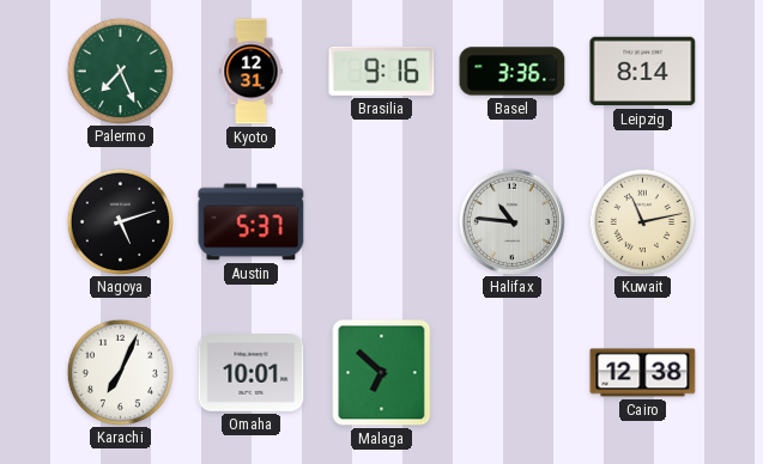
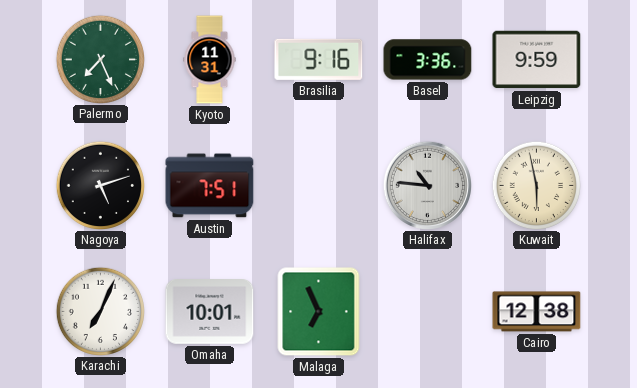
Kyoto: 12:31 -> 11:31 (210, 60)
Leipzig: 8:14 -> 9:59 (537, 60)
Austin: 5:37 -> 7:51 (210, 186)
Kuwait: 11:13 -> 5:58 (536, 185)
Malaga: 6:52 -> 6:56 (319, 312)
